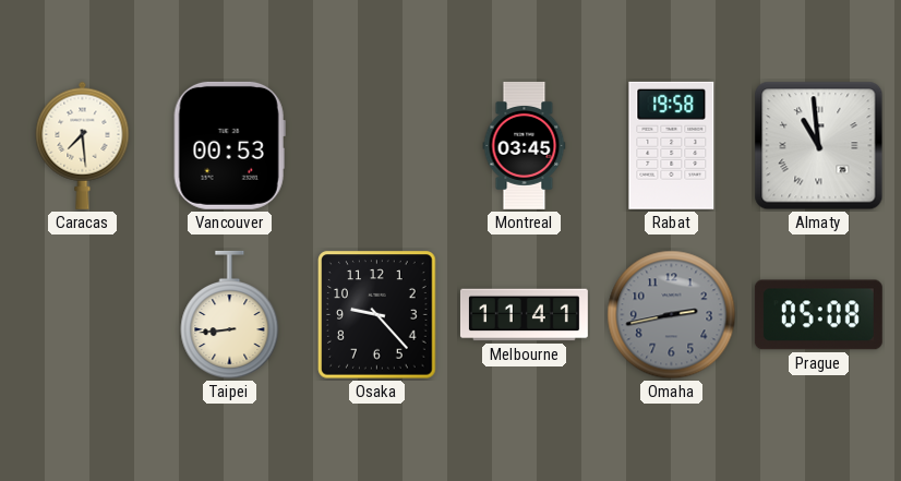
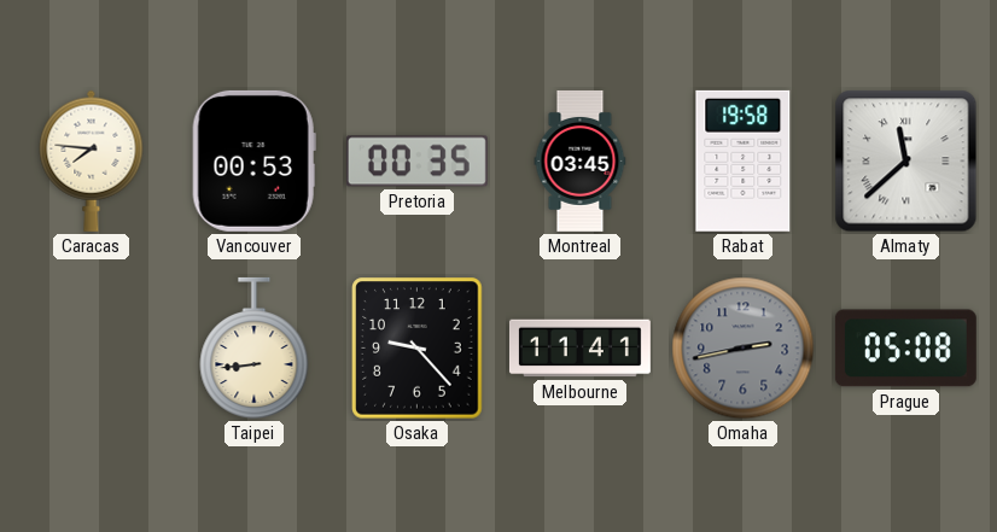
Caracas: 7:29 -> 7:46 (92, 160)
Pretoria: none -> 00:35 (416, 162)
Almaty: 10:59 -> 11:38 (906, 162)
